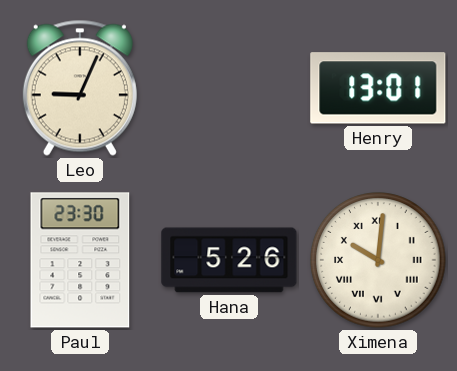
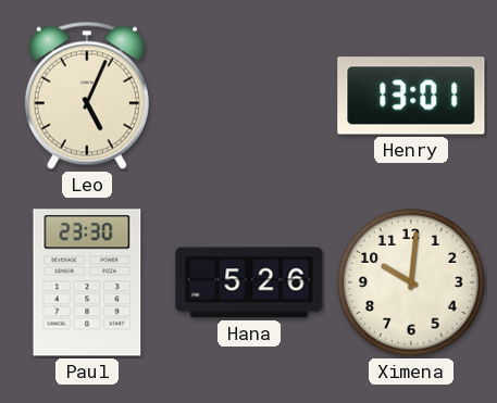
Leo: 9:04 -> 5:04 (87, 96)
Ximena numerals: Roman -> Arabic (411, 282)
